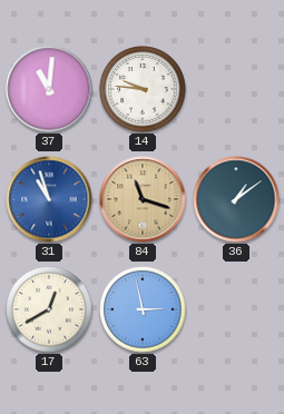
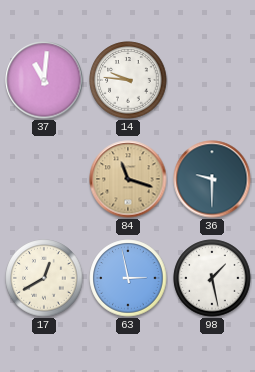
31: 10:57 -> none (49, 199)
36: 1:09 -> 9:30 (212, 179)
98: none -> 1:28 (212, 278)
